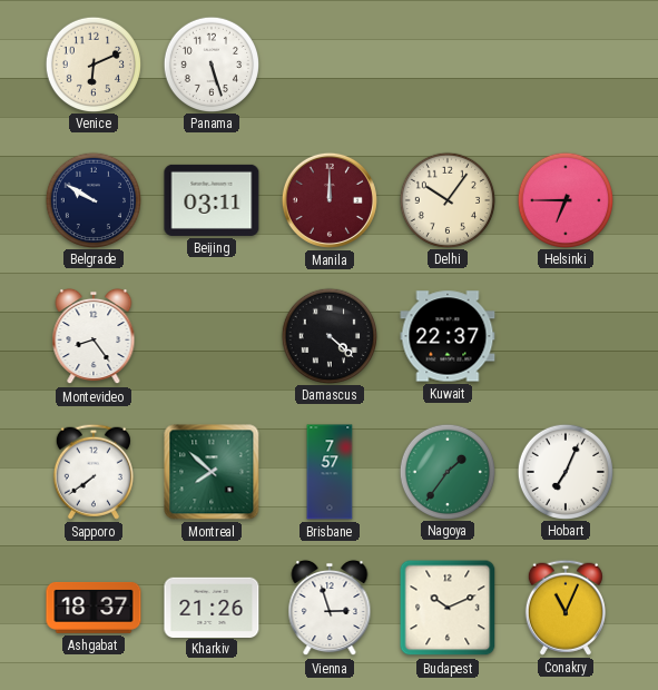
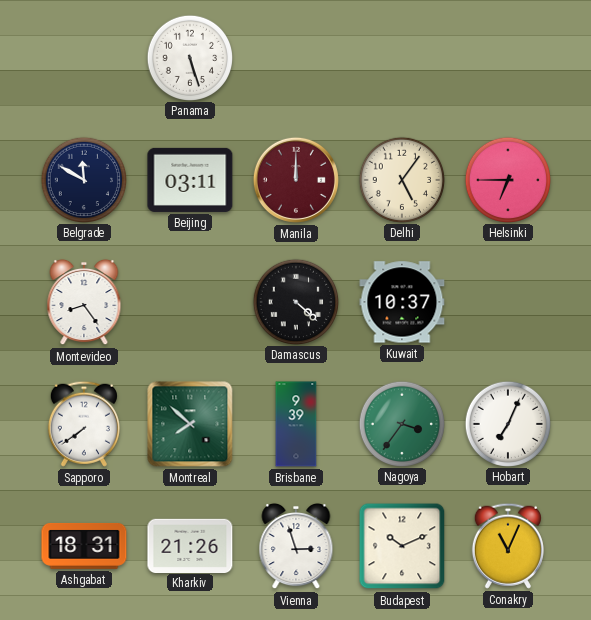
Venice: 6:11 -> none (92, 63)
Belgrade: 9:50 -> 11:50 (83, 179)
Delhi: 10:06 -> 5:06 (401, 179)
Kuwait: 22:37 -> 10:37 (402, 302)
Brisbane: 7:57 -> 9:39 (296, 424)
Nagoya: 1:36 -> 3:36 (401, 423)
Ashgabat: 18:37 -> 18:31 (84, 546)
